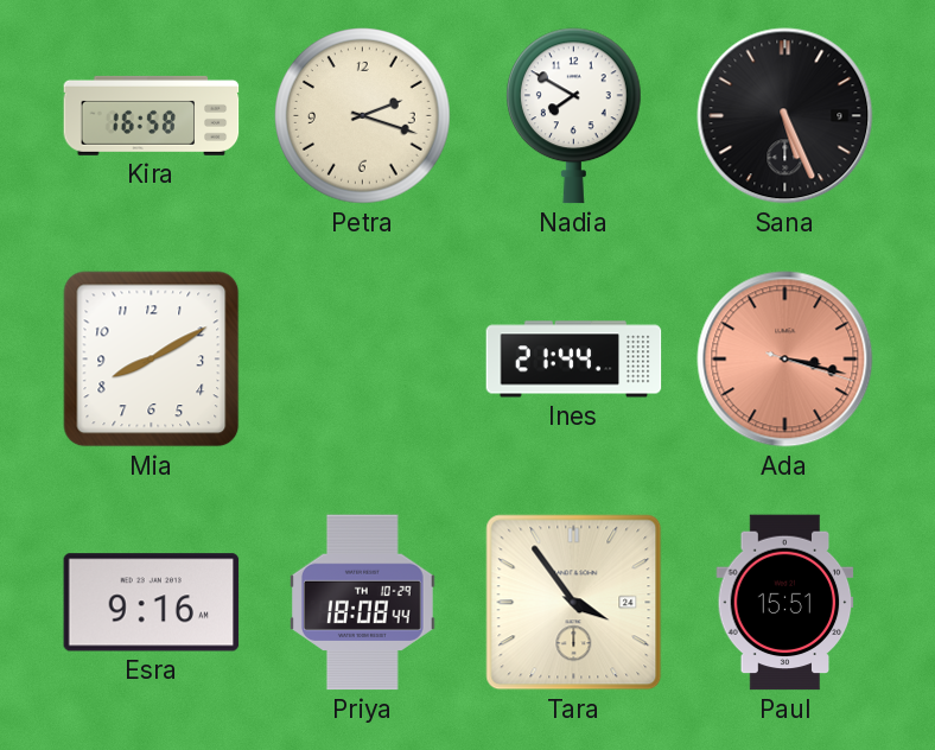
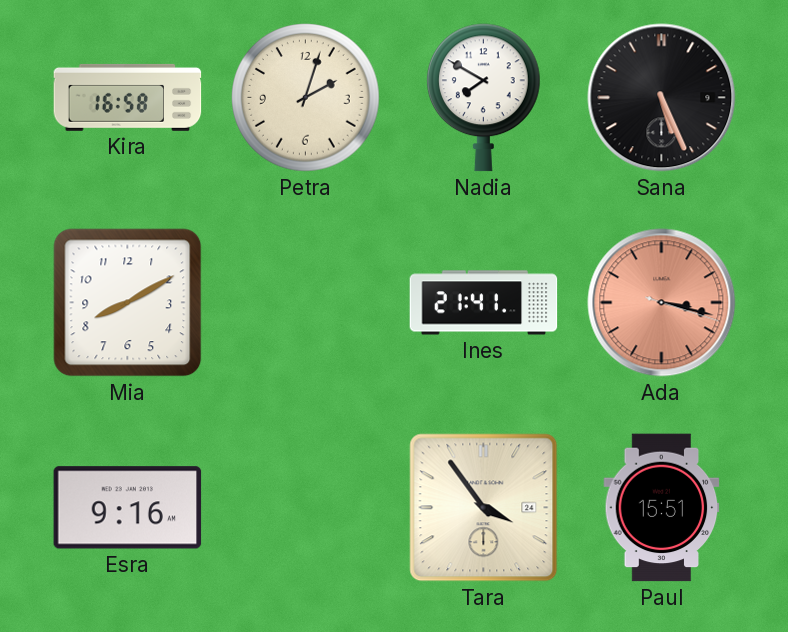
Petra: 2:18 -> 2:03 (306, 98)
Ines: 21:44 -> 21:41 (484, 303)
Priya: 18:08 -> none (363, 603)
